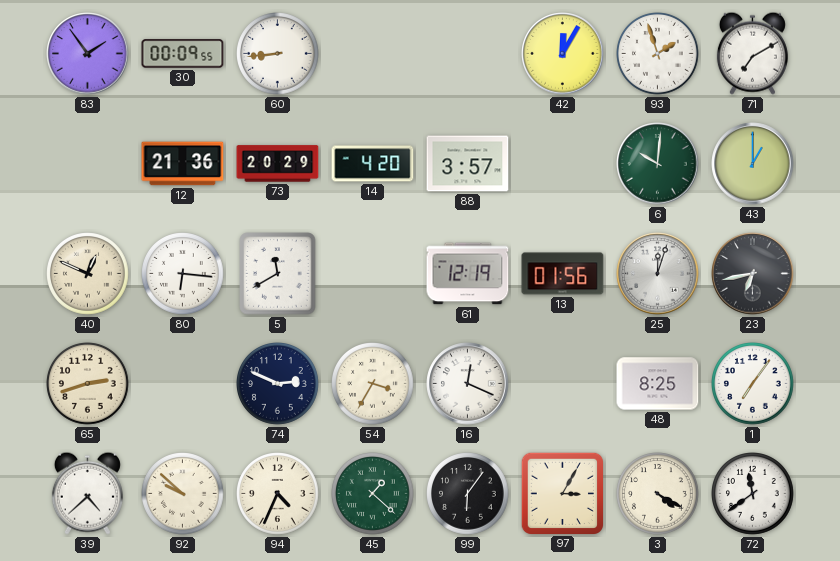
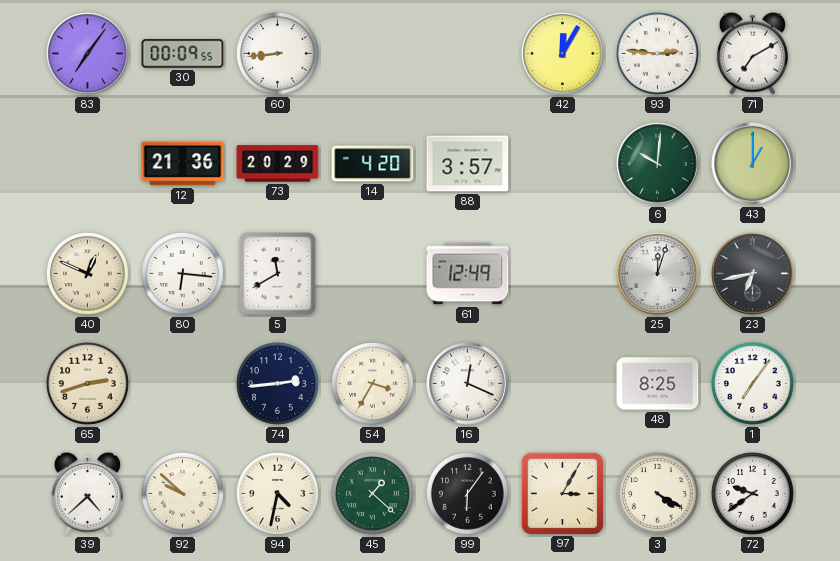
83: 1:54 -> 7:06 (88, 54)
93: 1:57 -> 2:46 (658, 54)
61: 12:19 -> 12:49 (468, 274)
13: 01:56 -> none (563, 274)
74: 2:49 -> 2:44 (278, 384)
94: 4:34 -> 4:32 (278, 494)
72: 11:39 -> 9:39 (753, 494)
